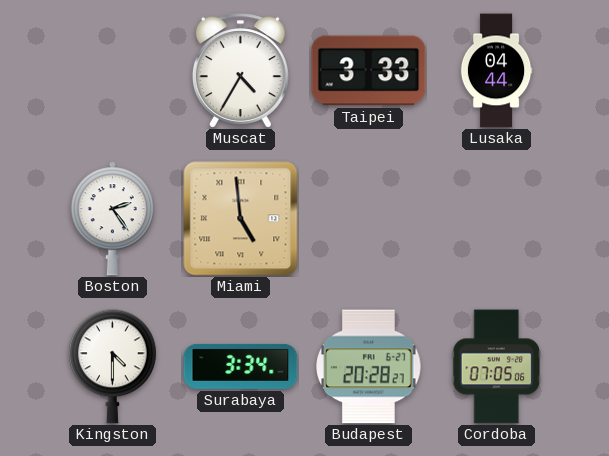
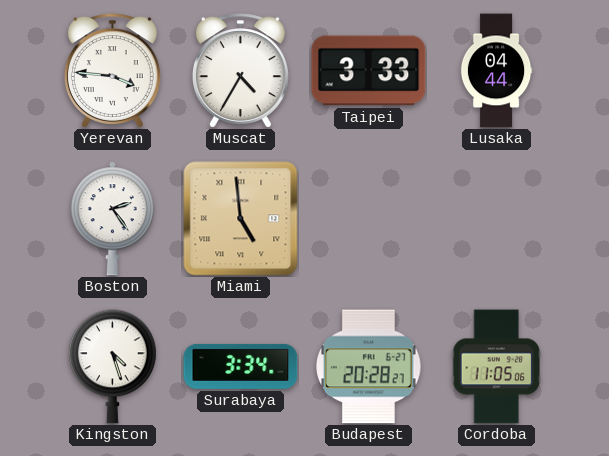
Yerevan: none -> 3:46 (112, 71)
Kingston: 4:30 -> 4:27 (112, 367)
Cordoba: 07:05 -> 11:05 (496, 367)
